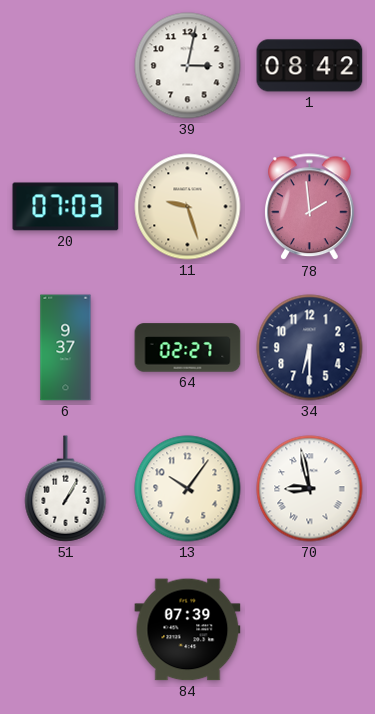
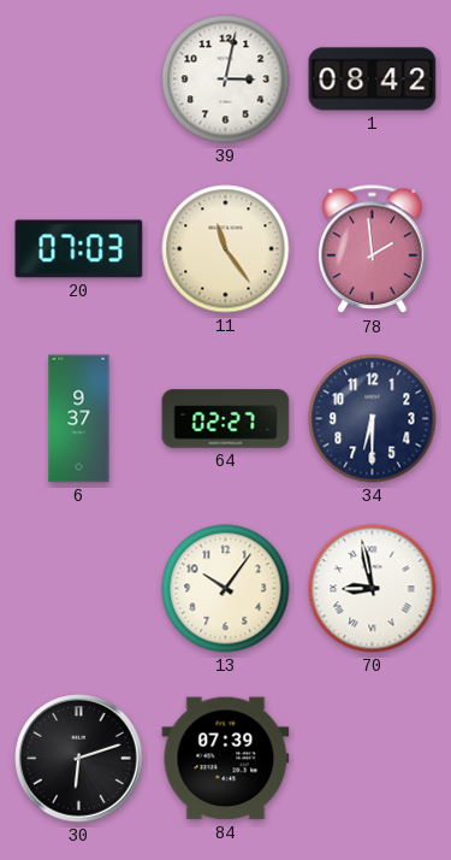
11: 9:27 -> 11:24 (226, 249)
51: 1:05 -> none (66, 489)
30: none -> 6:12 (79, 759)
